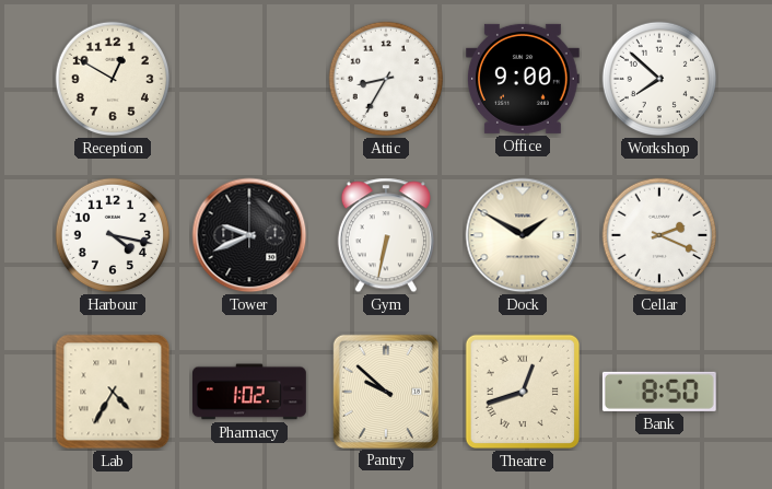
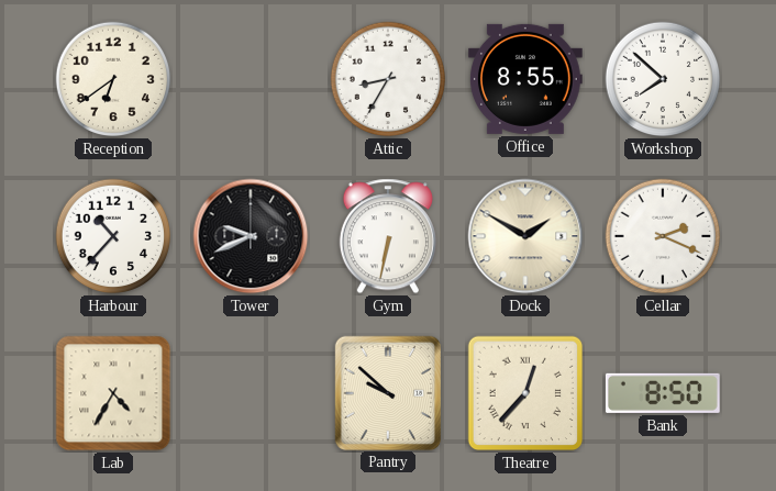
Reception: 12:50 -> 6:39 (113, 79)
Office: 9:00 -> 8:55 (525, 79)
Harbour: 4:17 -> 10:37 (113, 236)
Pharmacy: 1:02 -> none (250, 392)
Theatre: 12:42 -> 12:37 (525, 393)
